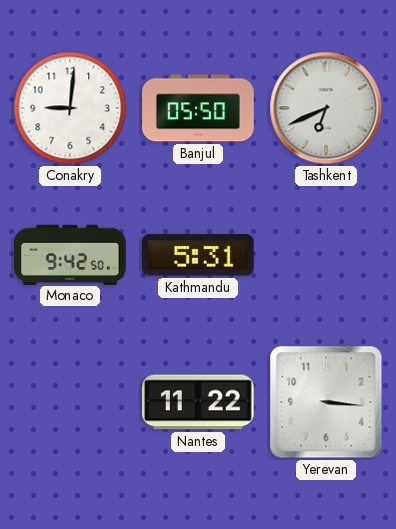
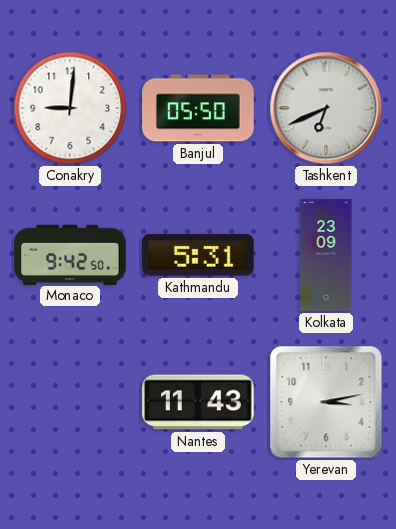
Kolkata: none -> 23:09 (326, 255)
Nantes: 11:22 -> 11:43 (198, 402)
Yerevan: 3:16 -> 3:13 (326, 402)
